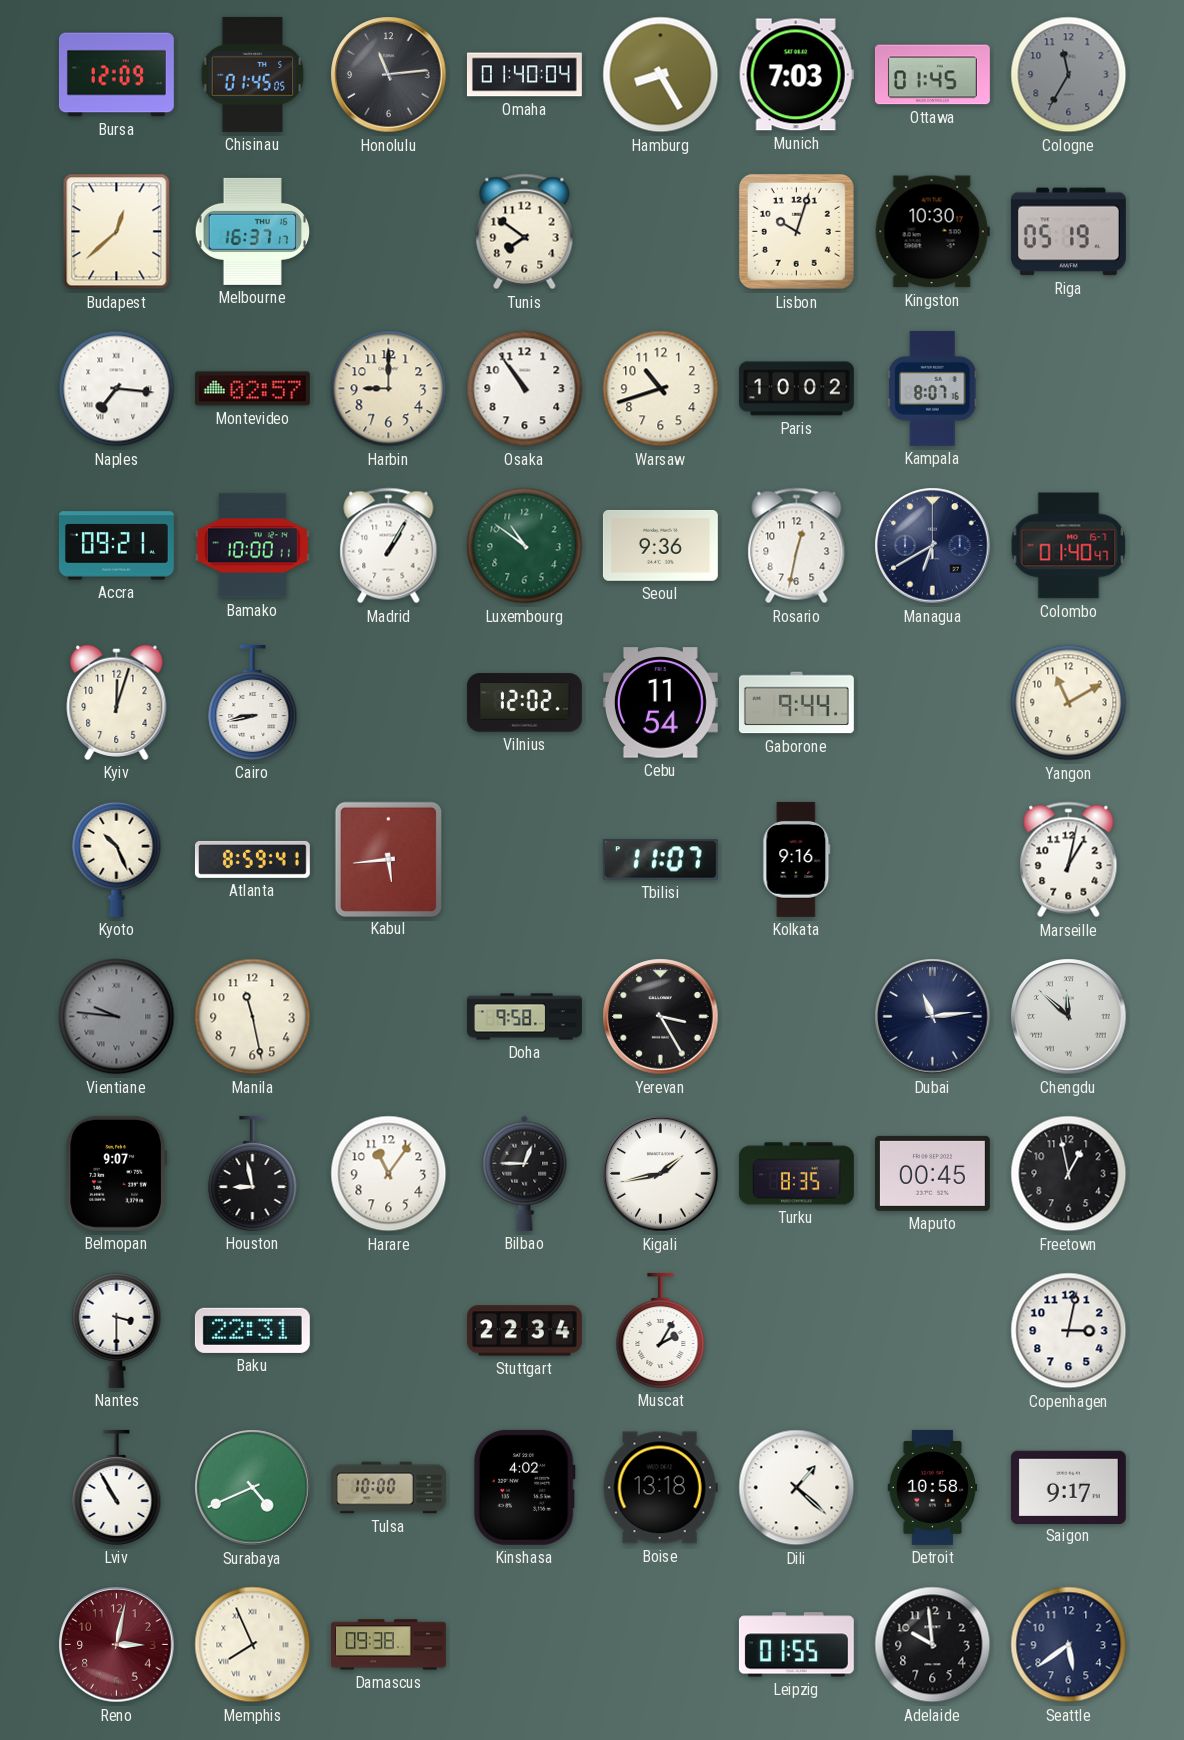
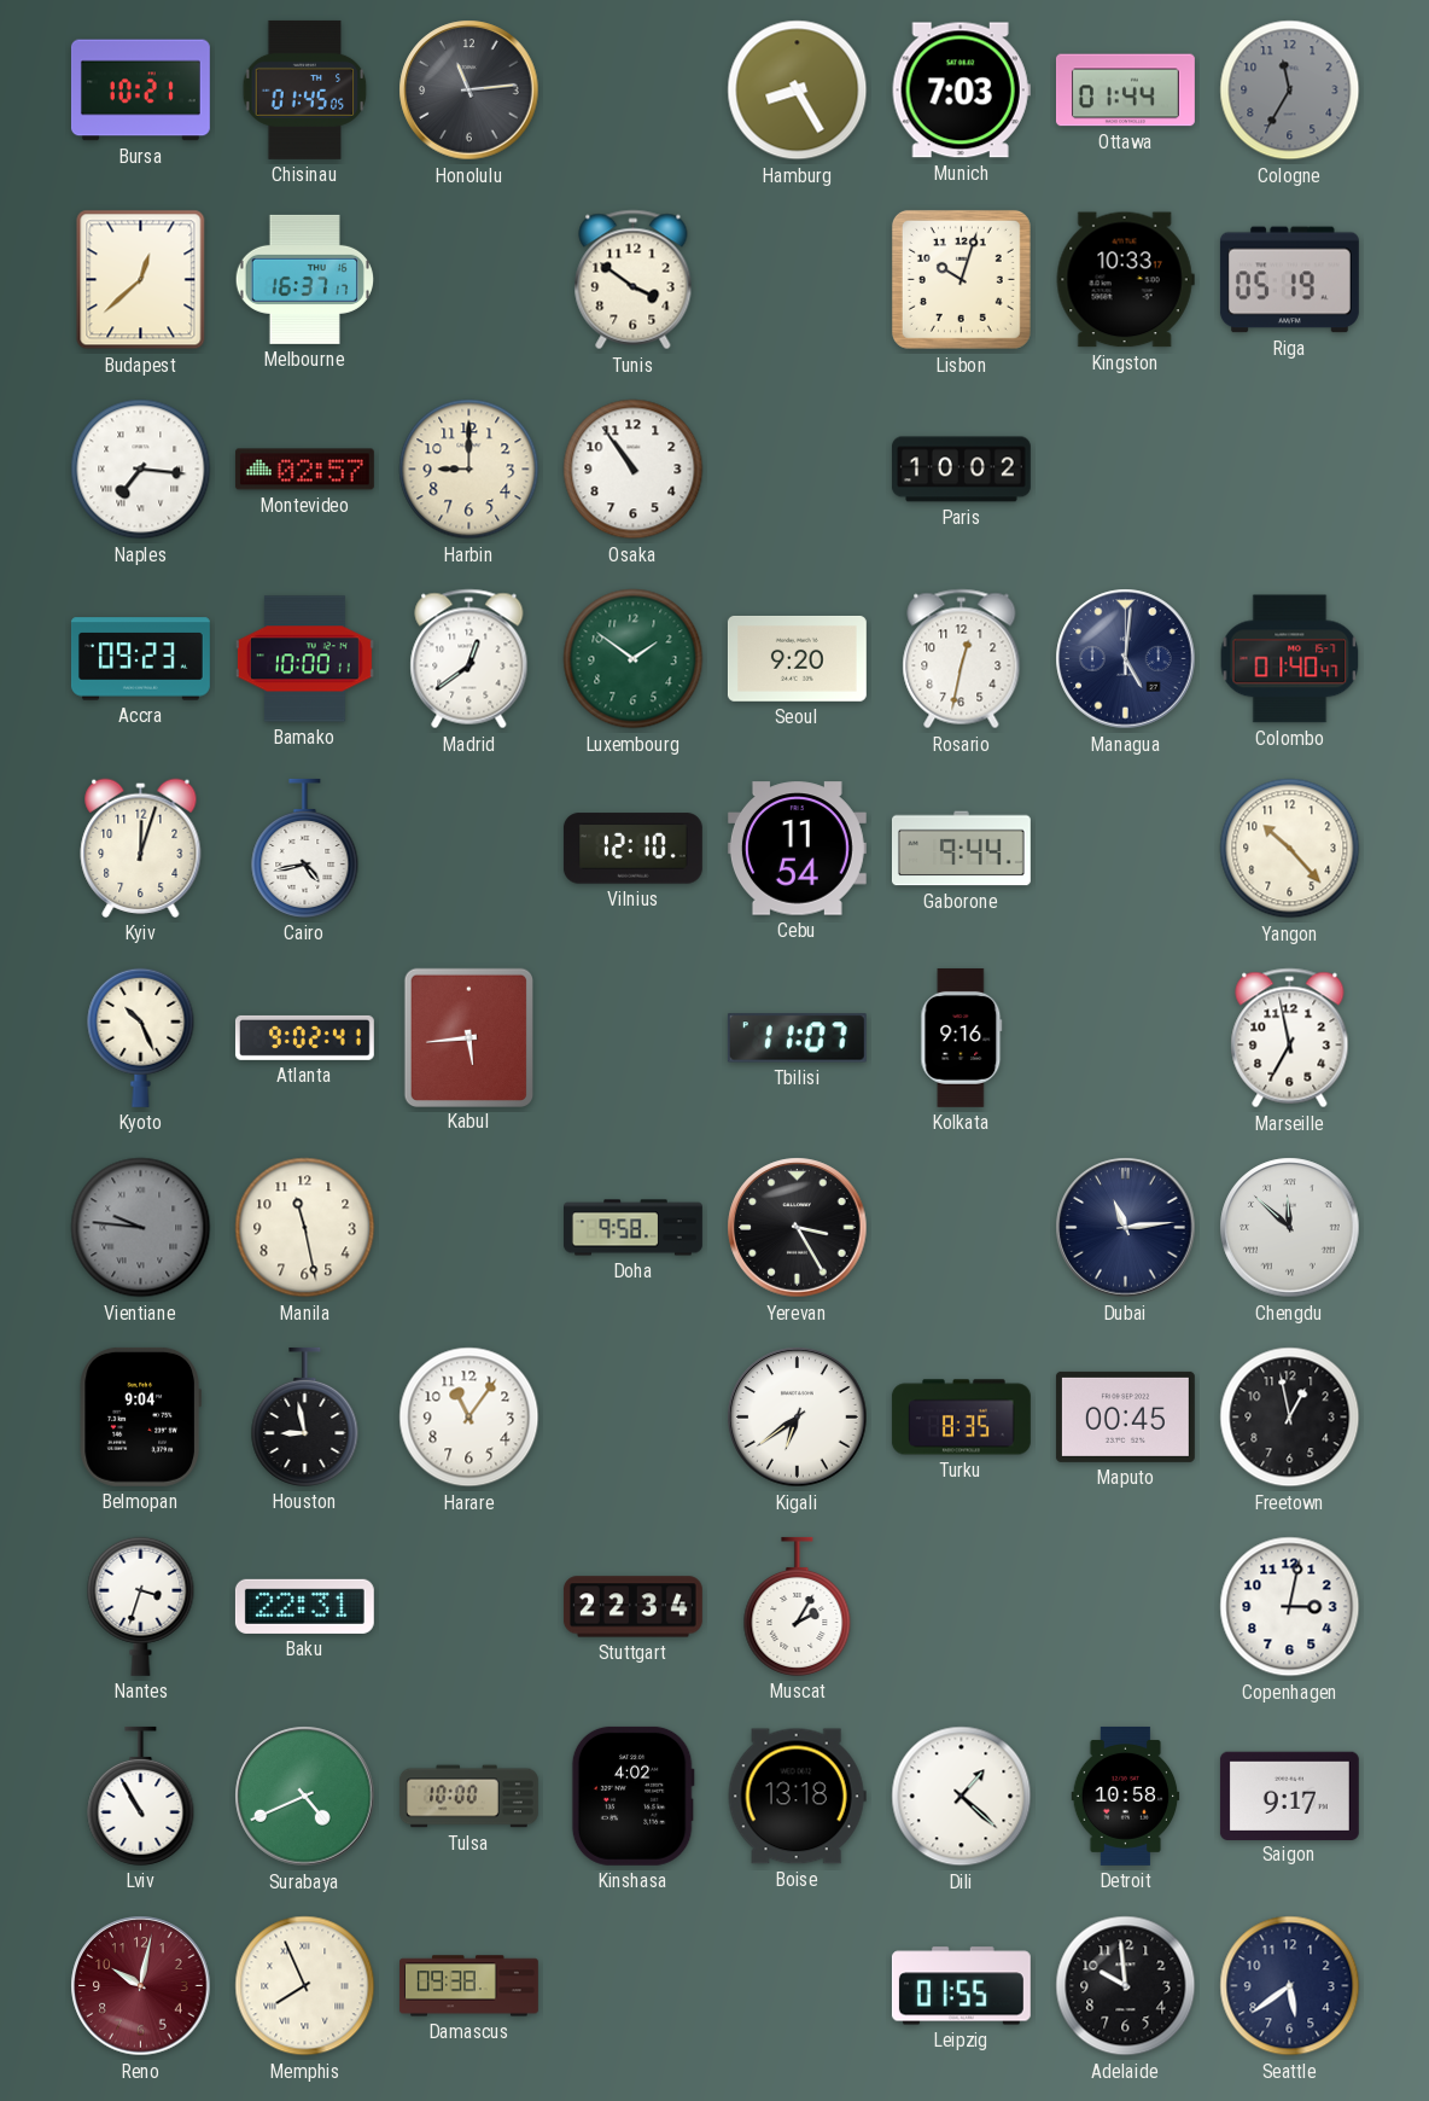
Bursa: 12:09 -> 10:21 (140, 91)
Omaha: 01:40 -> none (524, 75)
Ottawa: 01:45 -> 01:44 (1125, 91)
Tunis: 7:51 -> 3:51 (634, 280)
Kingston: 10:30 -> 10:33 (1125, 280)
Warsaw: 10:42 -> none (661, 389)
Kampala: 8:07 -> none (932, 388)
Accra: 09:21 -> 09:23 (140, 659)
Madrid: 1:05 -> 12:39 (469, 659)
Luxembourg: 10:51 -> 1:51 (634, 659)
Seoul: 9:36 -> 9:20 (797, 658)
Managua: 6:40 -> 5:01 (1126, 659)
Cairo: 8:43 -> 4:43 (305, 848)
Vilnius: 12:02 -> 12:10 (632, 849)
Yangon: 11:10 -> 10:23 (1290, 849)
Atlanta: 8:59 -> 9:02 (304, 1037)
Marseille: 1:02 -> 6:58 (1290, 1038)
Belmopan: 9:07 -> 9:04 (140, 1416)
Bilbao: 12:45 -> none (525, 1173)
Kigali: 1:43 -> 6:39 (798, 1418)
Nantes: 3:30 -> 3:33 (141, 1606)
Reno: 3:02 -> 10:02 (141, 1986)
